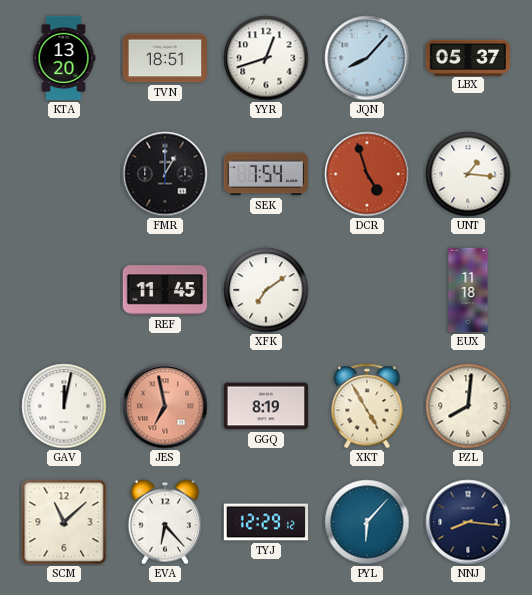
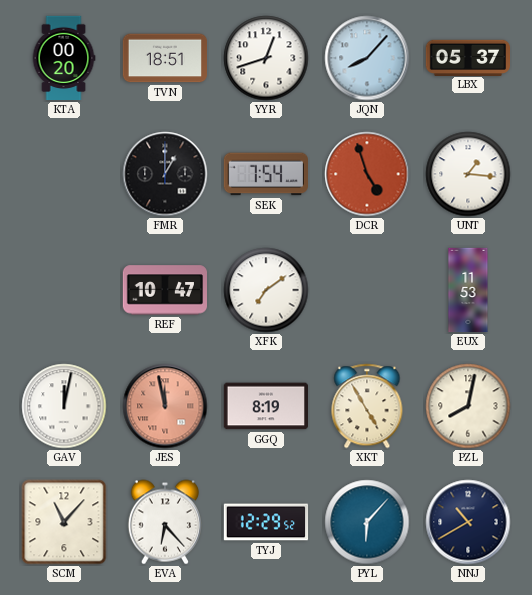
KTA: 13:20 -> 00:20 (64, 58)
REF: 11:45 -> 10:47 (165, 290)
EUX: 11:18 -> 11:53 (468, 290)
JES: 6:58 -> 11:58 (165, 406)
PZL: 8:01 -> 8:02 (468, 406)
SCM: 11:08 -> 11:07 (64, 522)
TYJ: 12:29:12 -> 12:29:52 (266, 522)
NNJ: 8:16 -> 10:40 (468, 522)
